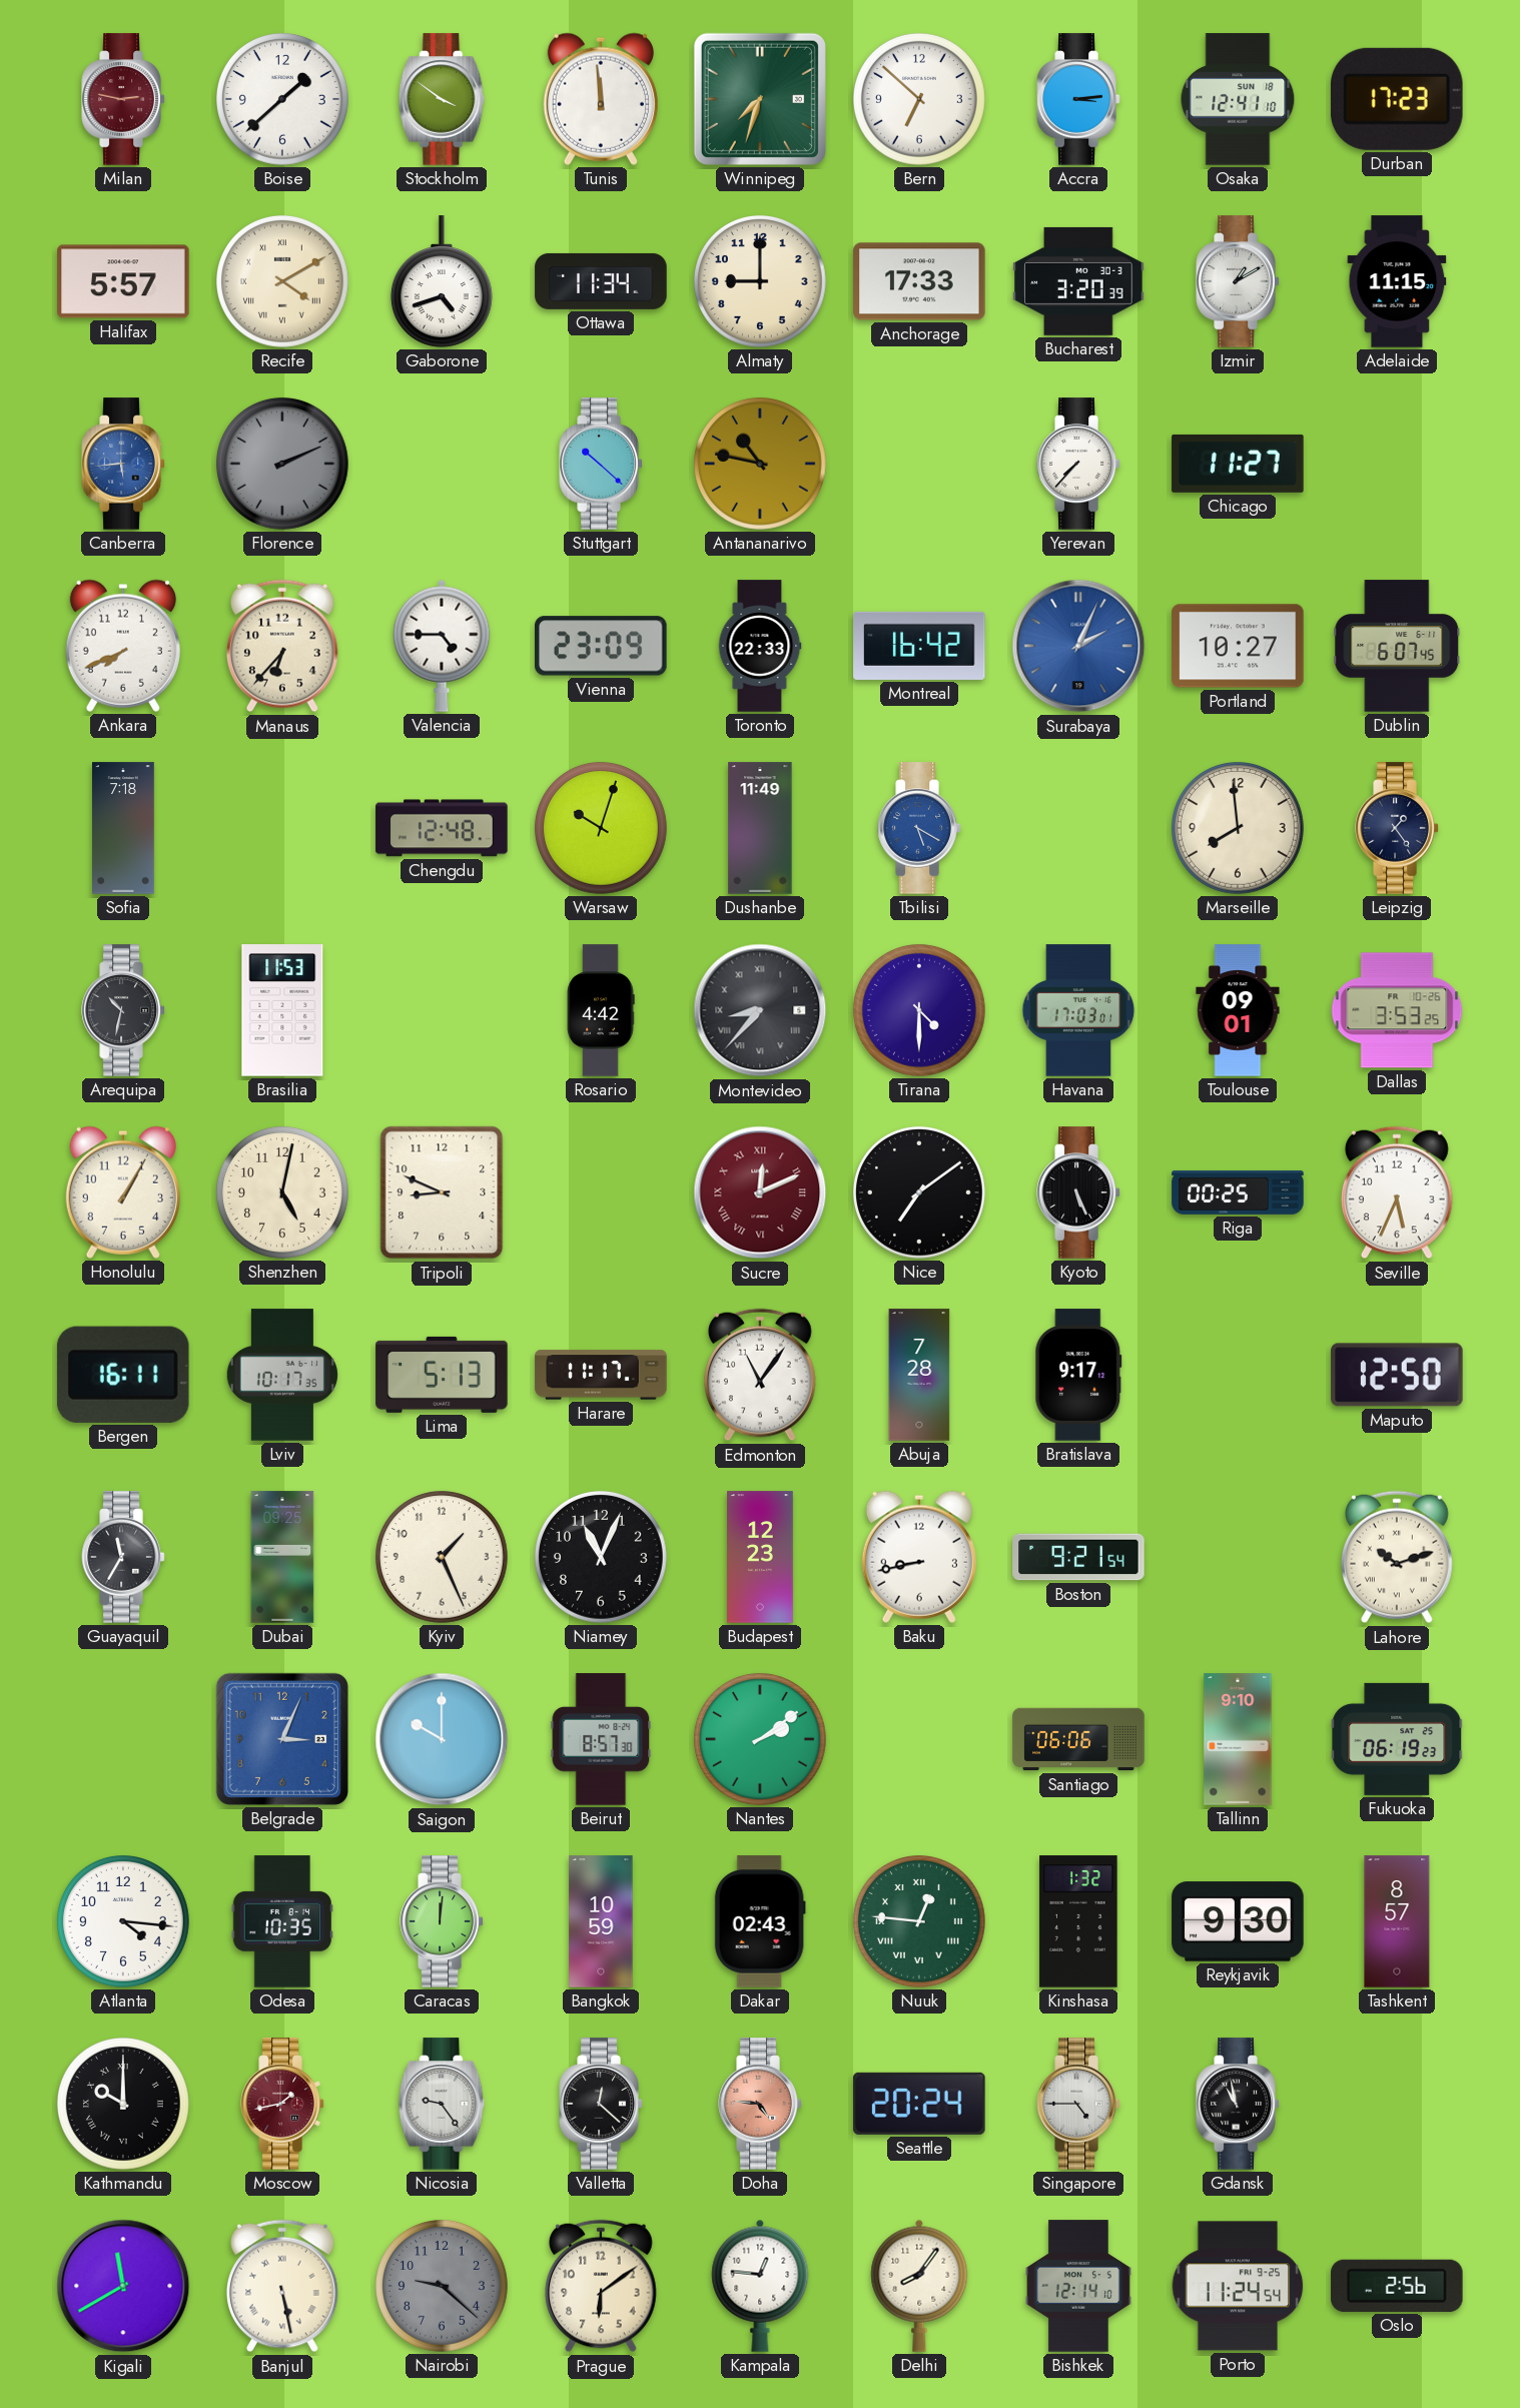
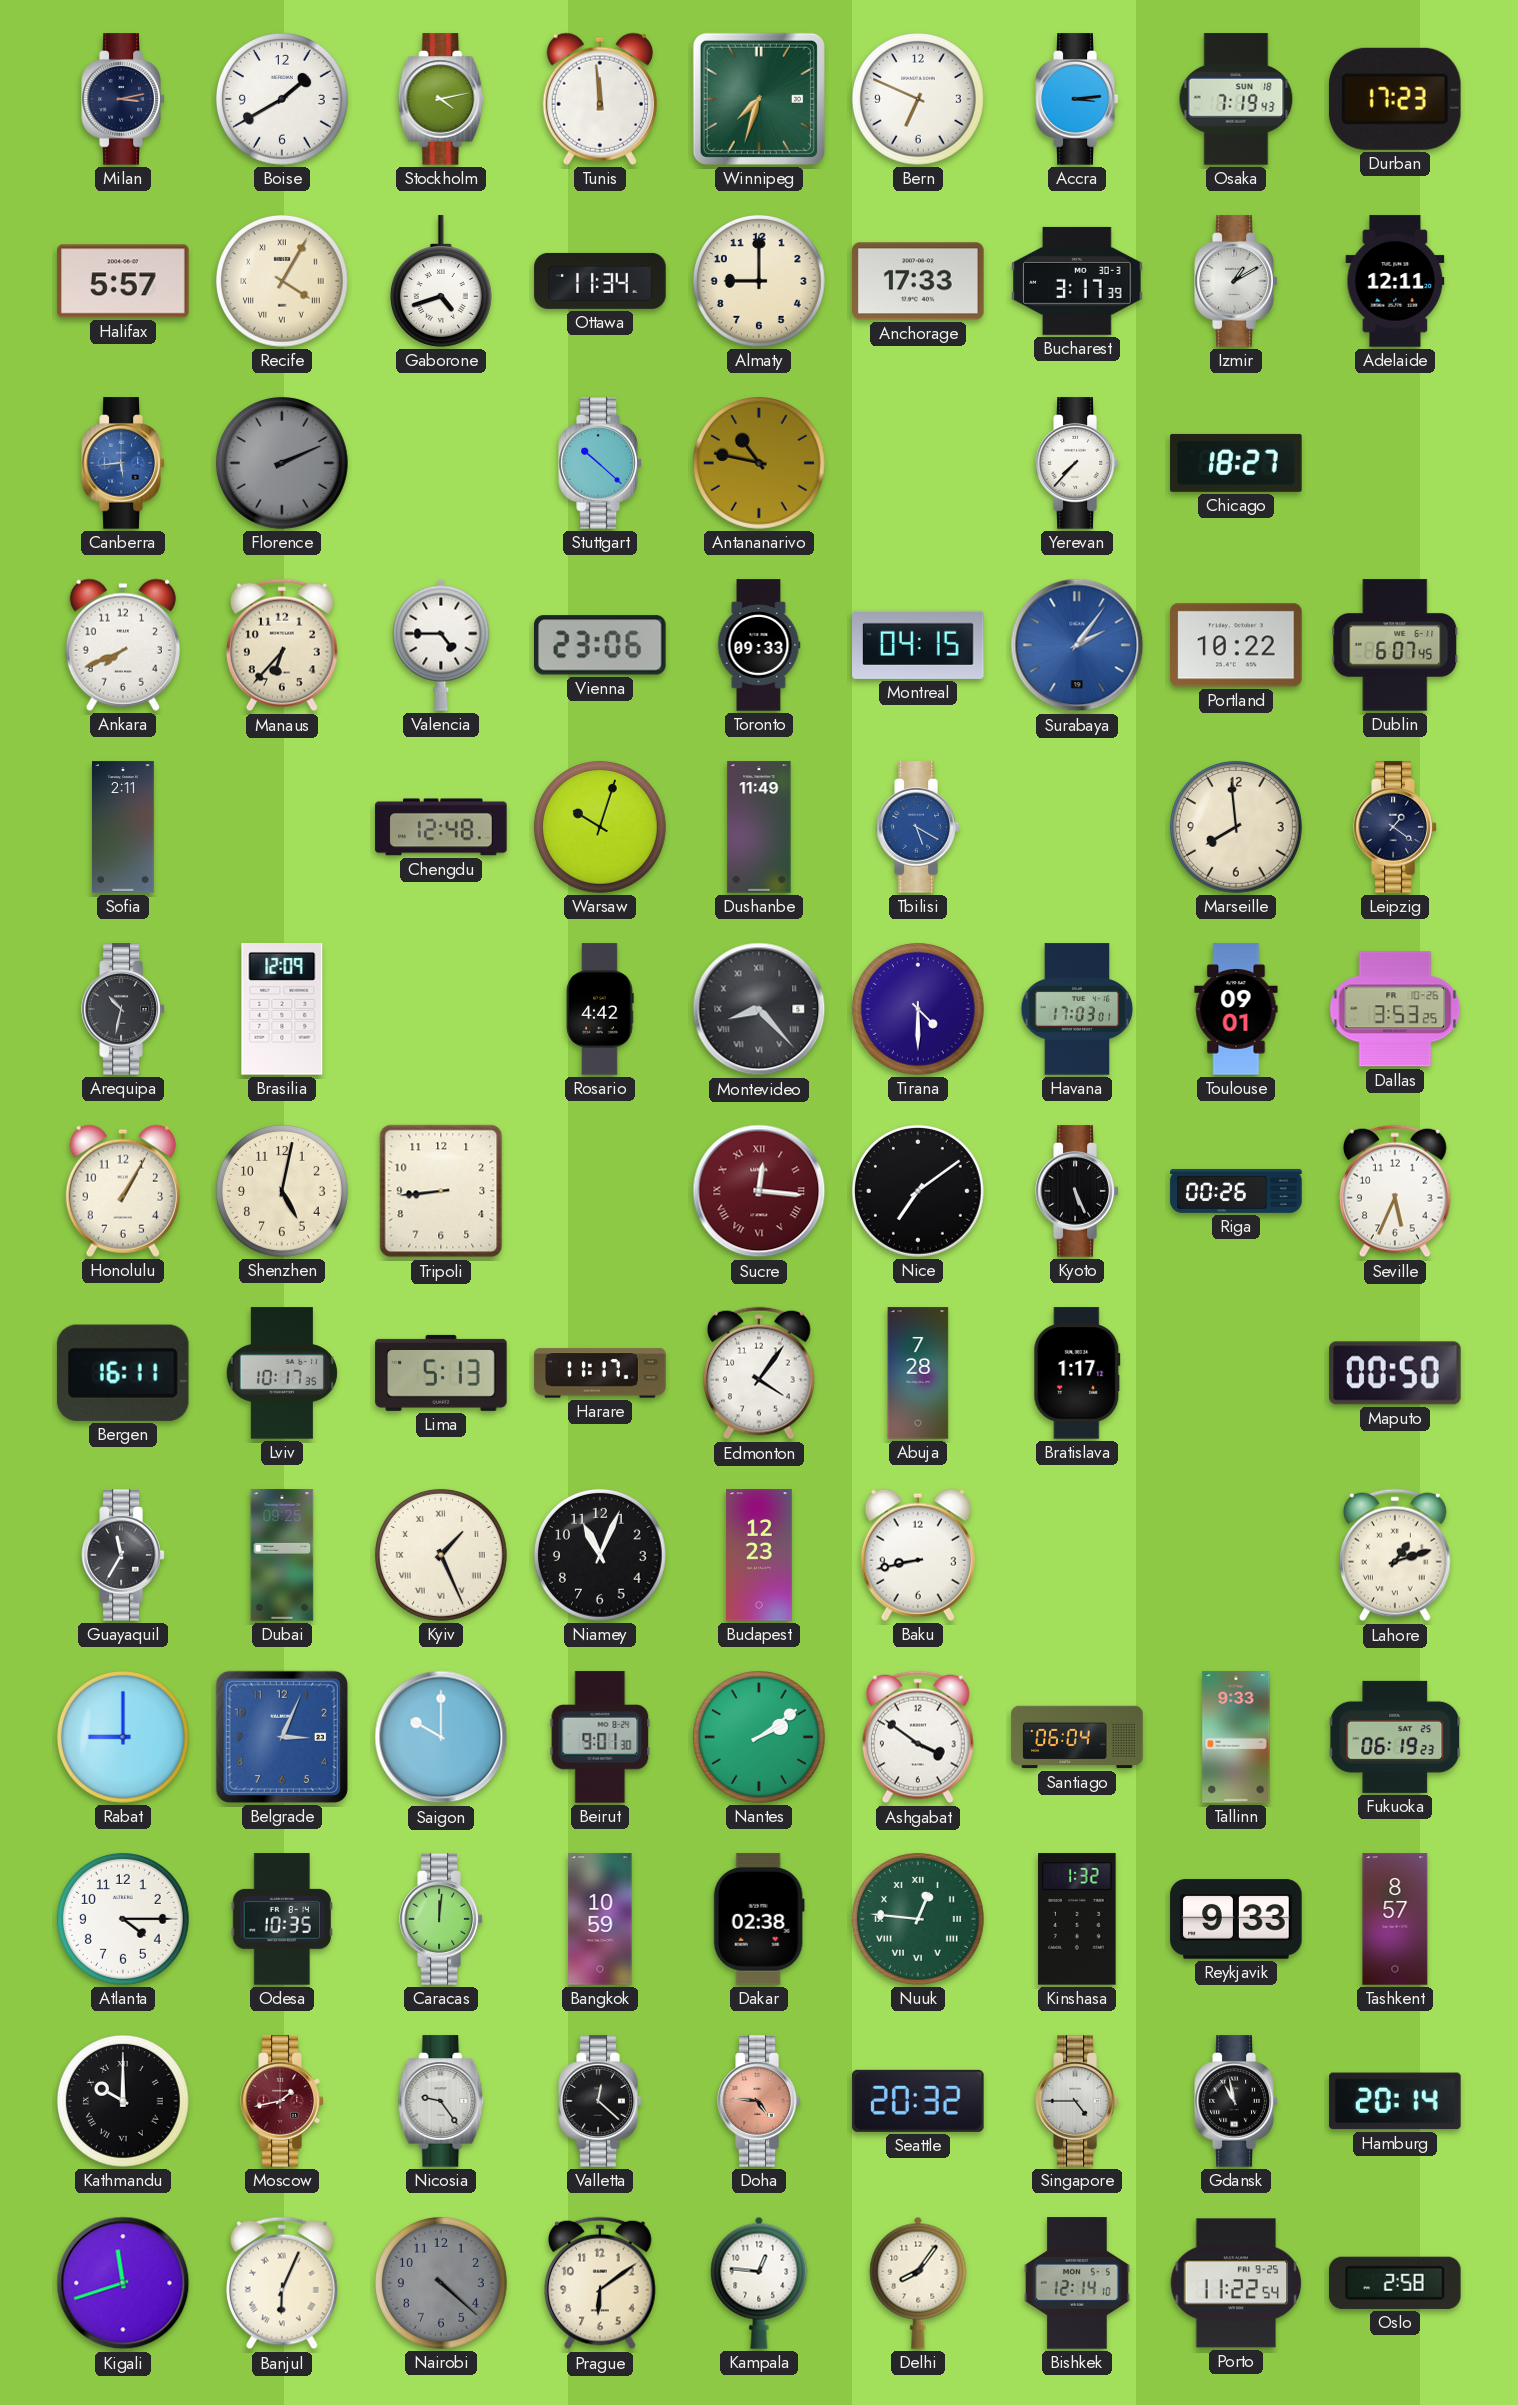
Milan: 2:47 -> 3:13 (123, 99)
Milan dial: burgundy -> navy (123, 99)
Boise: 1:38 -> 1:40 (282, 99)
Stockholm: 3:51 -> 4:13 (441, 99)
Bern: 6:52 -> 6:49 (918, 99)
Osaka: 12:41 -> 7:19 (1236, 99)
Recife: 4:10 -> 4:05 (282, 281)
Bucharest: 3:20 -> 3:17 (1077, 281)
Adelaide: 11:15 -> 12:11 (1395, 281)
Chicago: 11:27 -> 18:27 (1236, 463)
Vienna: 23:09 -> 23:06 (601, 645)
Toronto: 22:33 -> 09:33 (759, 645)
Montreal: 16:42 -> 04:15 (918, 645)
Surabaya: 2:04 -> 2:06 (1077, 645)
Portland: 10:27 -> 10:22 (1236, 645)
Sofia: 7:18 -> 2:11 (124, 827)
Leipzig: 1:24 -> 1:21 (1395, 827)
Brasilia: 11:53 -> 12:09 (282, 1009)
Montevideo: 8:37 -> 8:23 (759, 1009)
Tripoli: 8:49 -> 8:44 (441, 1191)
Sucre: 12:11 -> 12:16 (759, 1191)
Riga: 00:25 -> 00:26 (1236, 1191)
Edmonton: 11:06 -> 4:06 (759, 1373)
Bratislava: 9:17 -> 1:17 (1077, 1373)
Maputo: 12:50 -> 00:50 (1395, 1373)
Kyiv numerals: Arabic -> Roman (441, 1555)
Boston: 9:21 -> none (1078, 1557)
Lahore: 10:12 -> 1:12 (1395, 1555)
Rabat: none -> 9:00 (123, 1737)
Beirut: 8:57 -> 9:01 (600, 1737)
Ashgabat: none -> 3:51 (918, 1737)
Santiago: 06:06 -> 06:04 (1077, 1737)
Tallinn: 9:10 -> 9:33 (1236, 1737)
Atlanta: 4:16 -> 4:15 (123, 1919)
Dakar: 02:43 -> 02:38 (759, 1919)
Reykjavik: 9:30 -> 9:33 (1236, 1919)
Seattle: 20:24 -> 20:32 (918, 2101)
Hamburg: none -> 20:14 (1395, 2101)
Kigali: 11:40 -> 11:42 (123, 2283)
Banjul: 5:28 -> 6:04 (282, 2283)
Nairobi: 9:22 -> 4:22 (441, 2283)
Porto: 11:24 -> 11:22 (1236, 2283)
Oslo: 2:56 -> 2:58 (1395, 2283)
